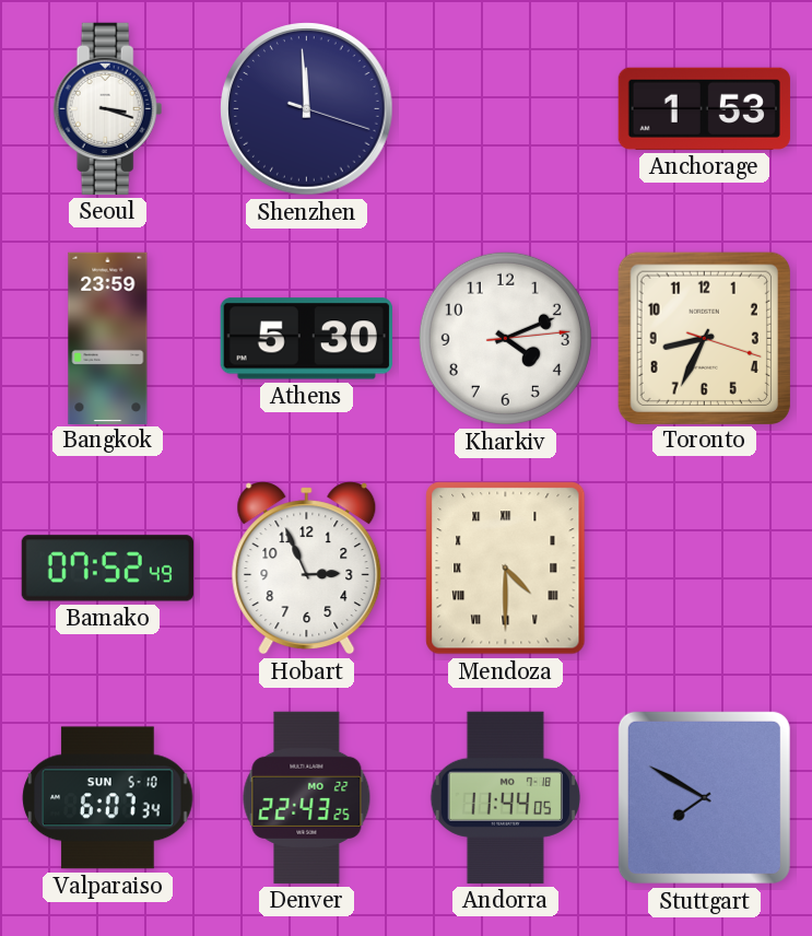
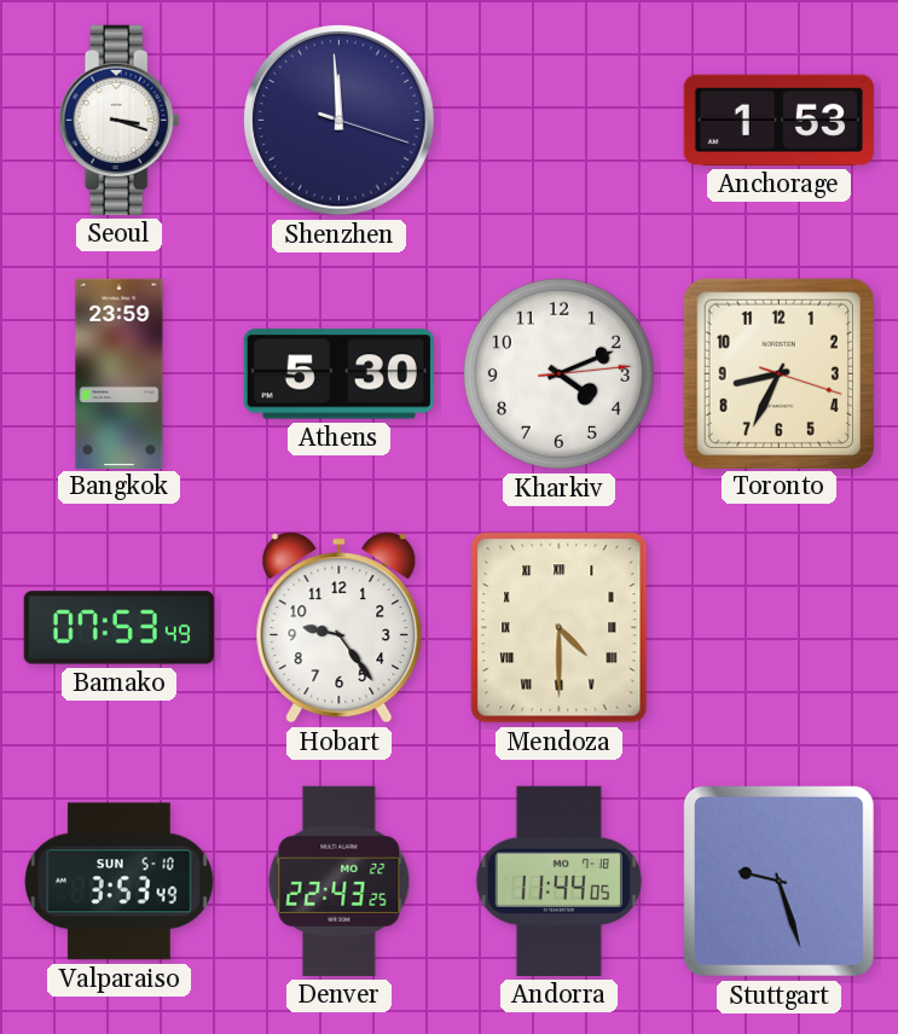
Bamako: 07:52 -> 07:53 (118, 628)
Hobart: 2:56 -> 9:24 (340, 628)
Valparaiso: 6:07 -> 3:53 (120, 882)
Stuttgart: 7:50 -> 9:27 (778, 881)
